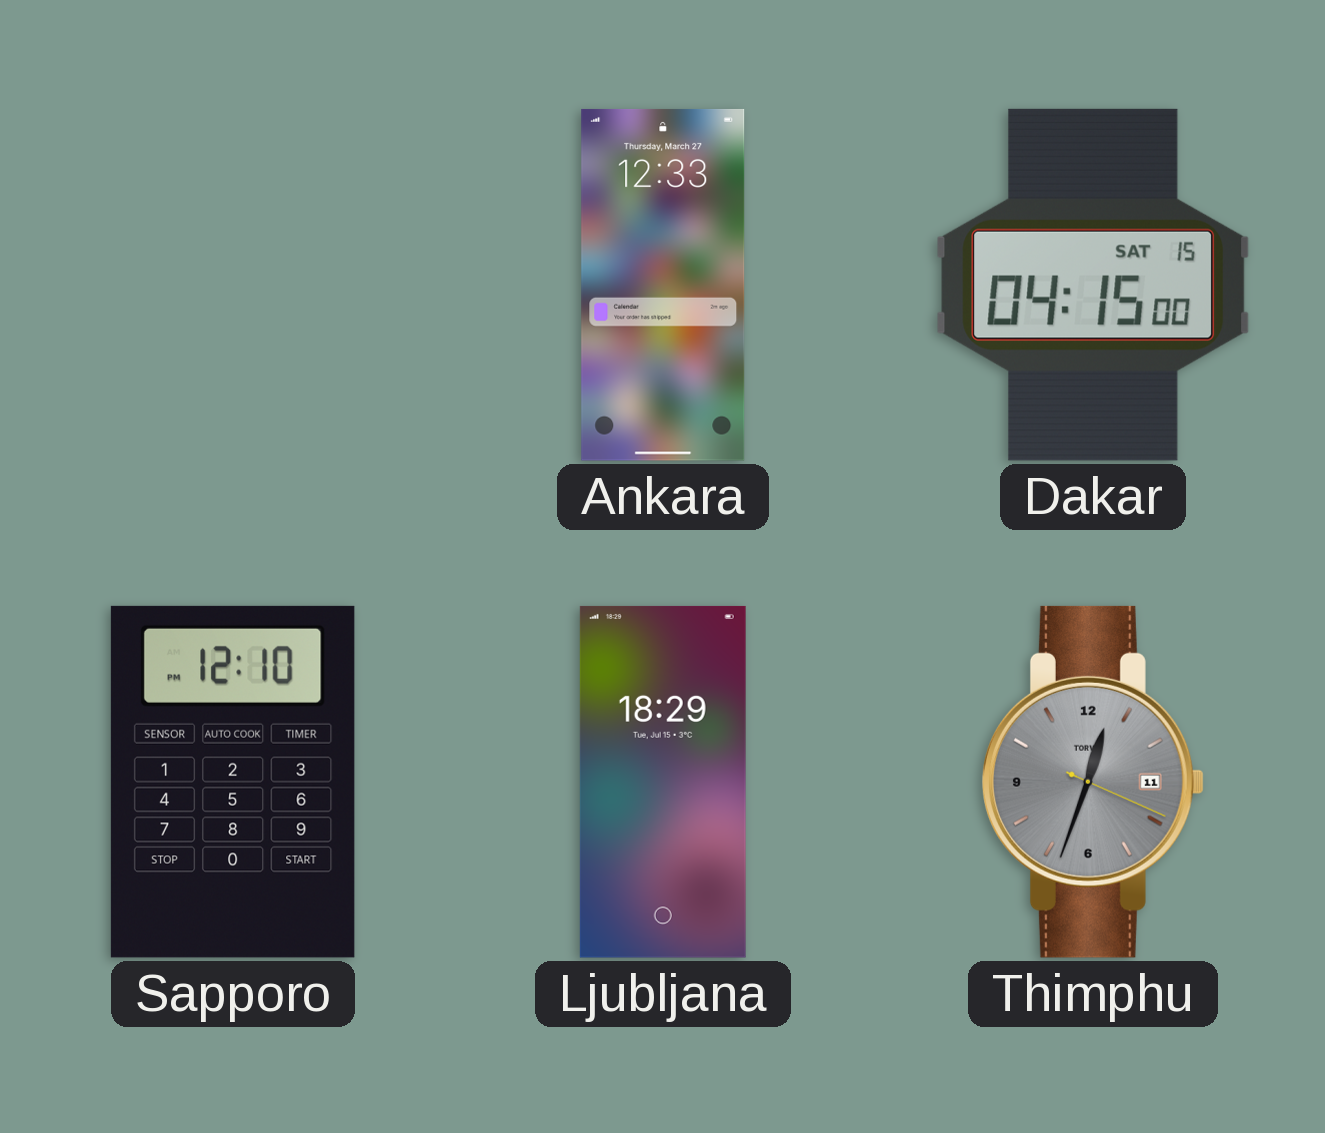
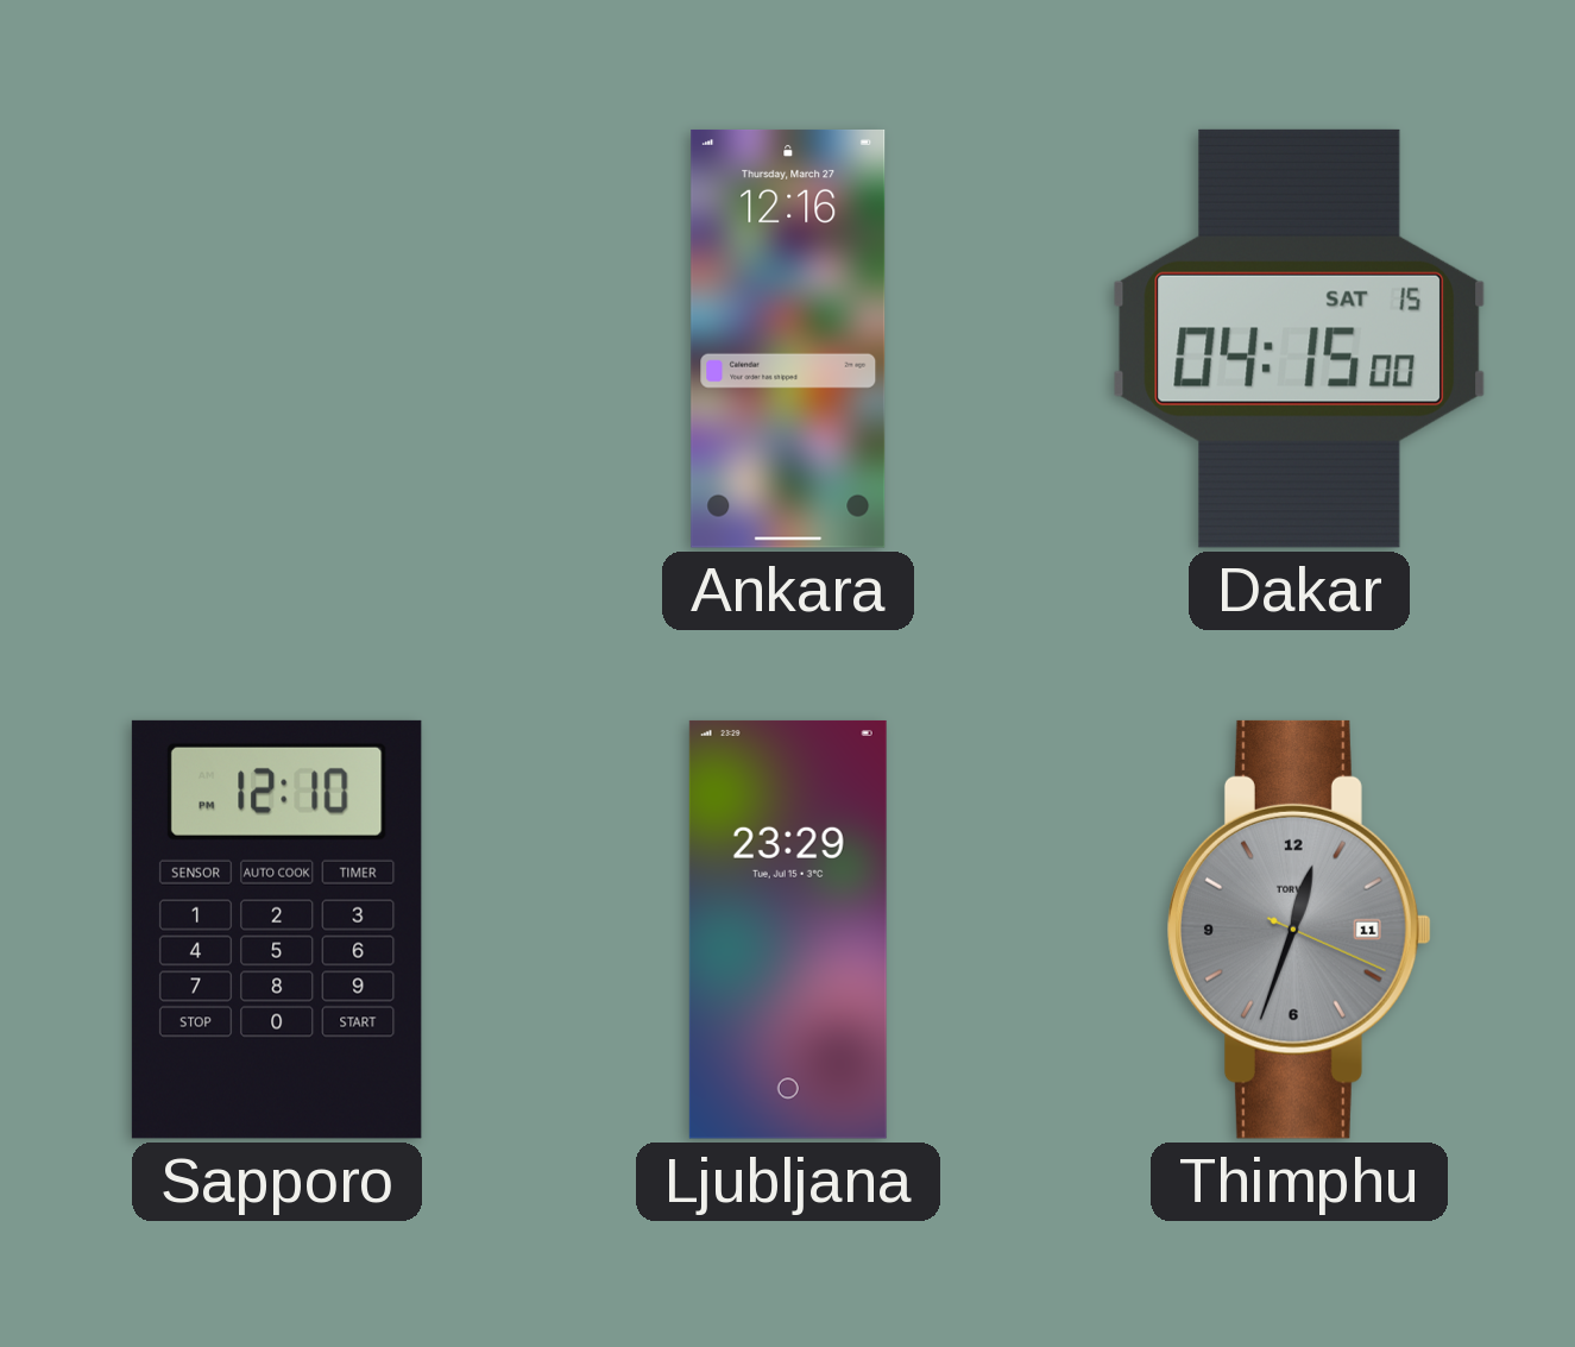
Ankara: 12:33 -> 12:16 (788, 339)
Ljubljana: 18:29 -> 23:29 (788, 930)
